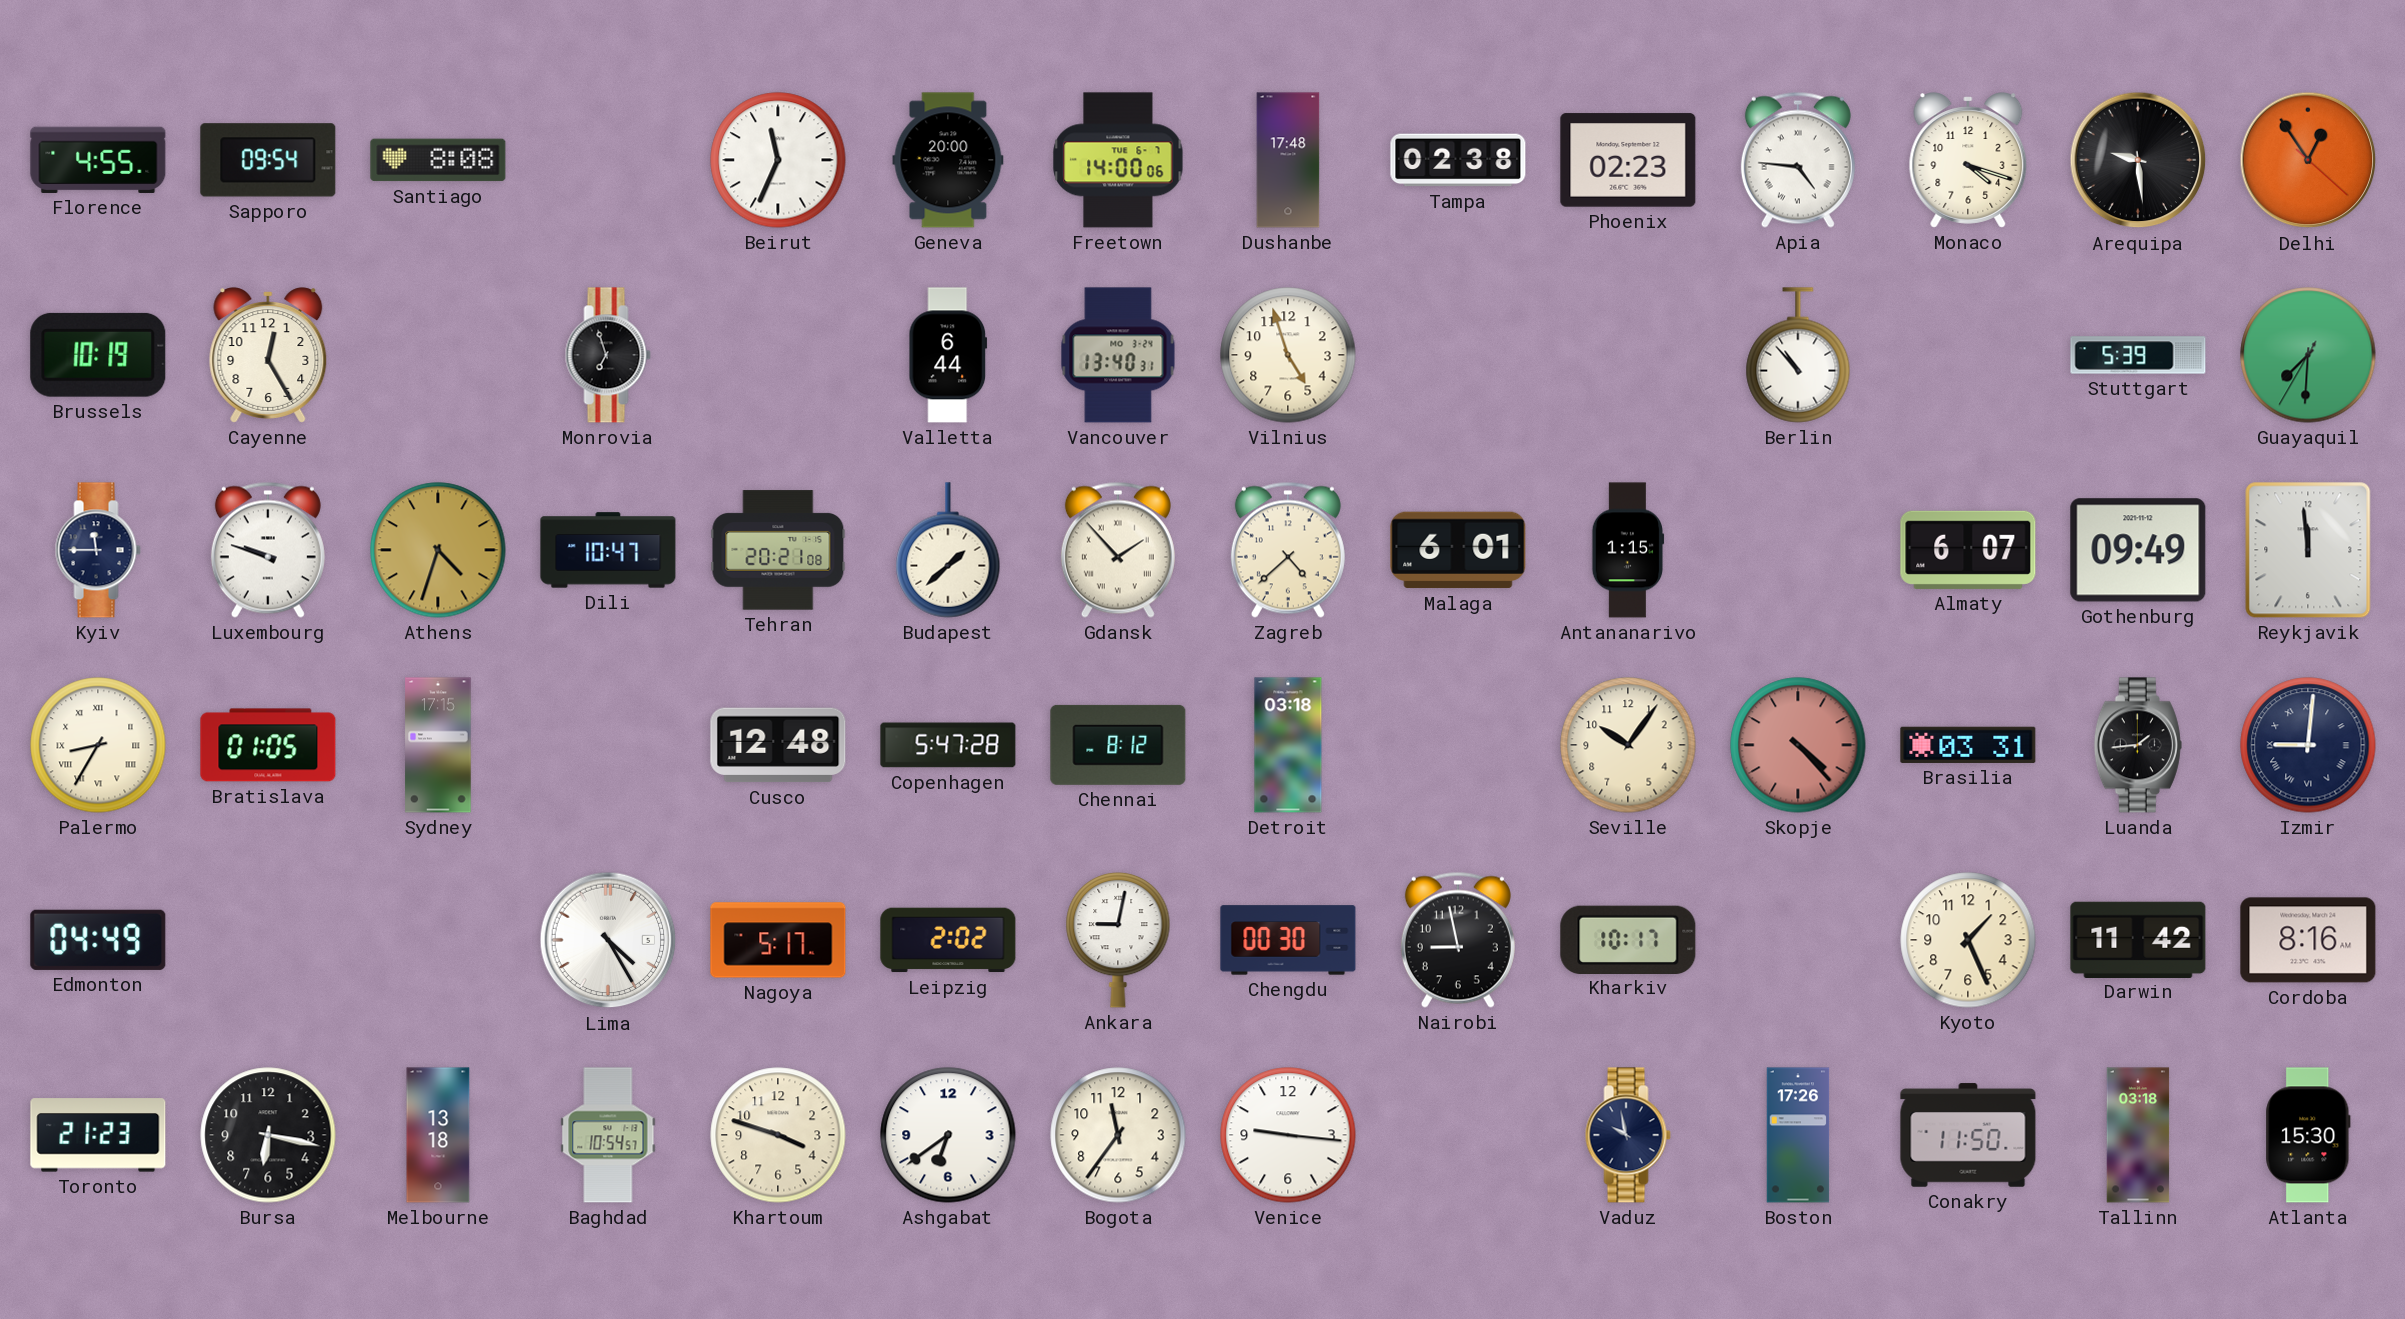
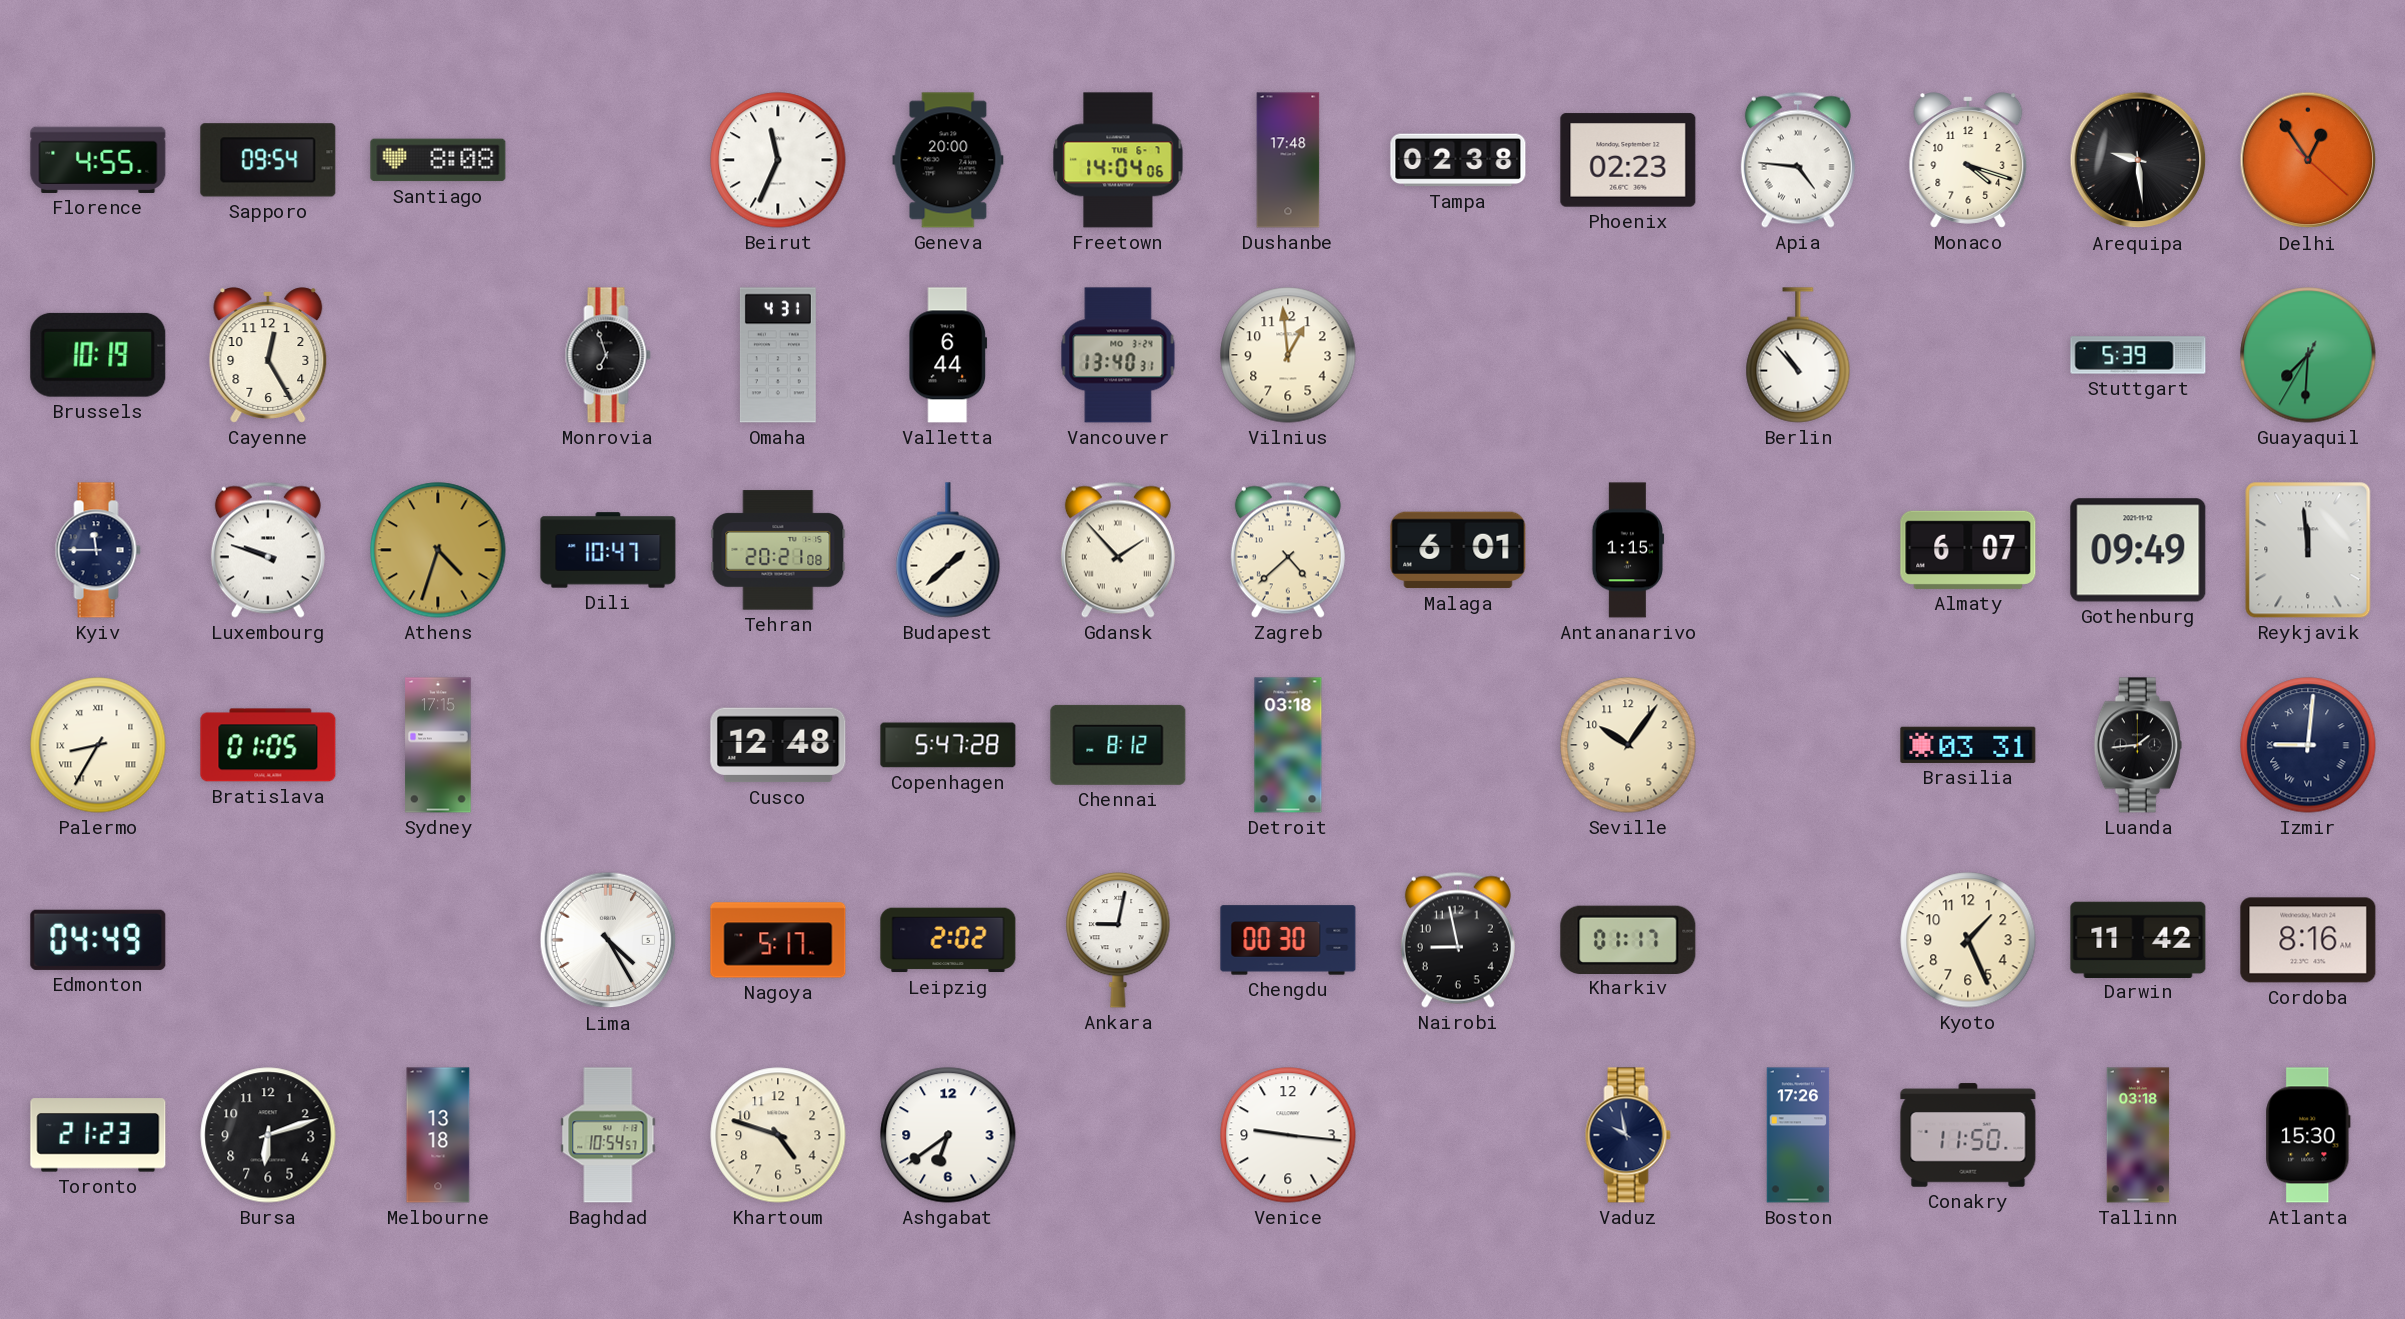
Freetown: 14:00 -> 14:04 (1118, 160)
Omaha: none -> 4:31 (778, 355)
Vilnius: 4:57 -> 12:59 (1288, 355)
Skopje: 4:23 -> none (1798, 745)
Kharkiv: 10:17 -> 01:17 (1628, 939)
Bursa: 6:17 -> 6:12 (268, 1135)
Khartoum: 3:48 -> 4:48 (778, 1135)
Bogota: 11:36 -> none (1118, 1135)
